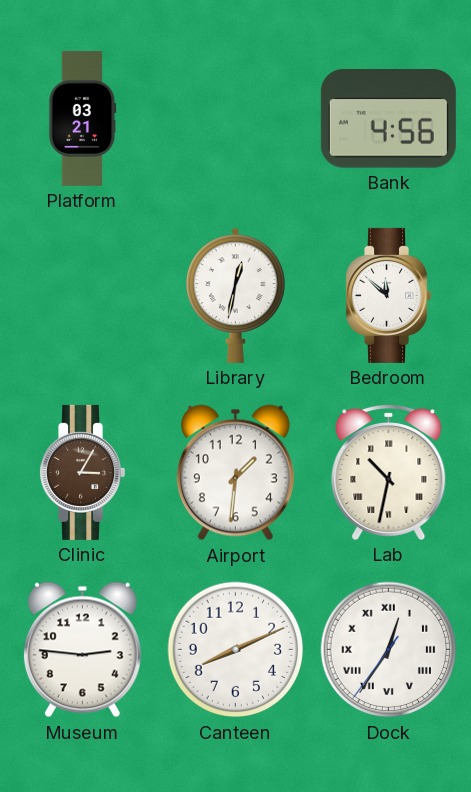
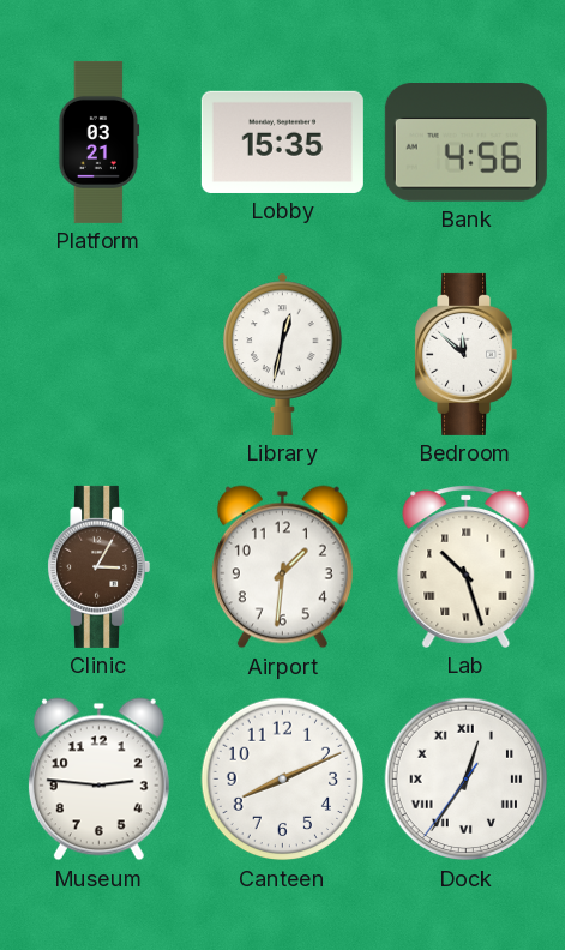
Lobby: none -> 15:35 (282, 142)
Lab: 10:32 -> 10:27 (467, 567)
